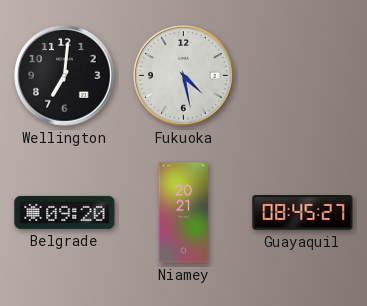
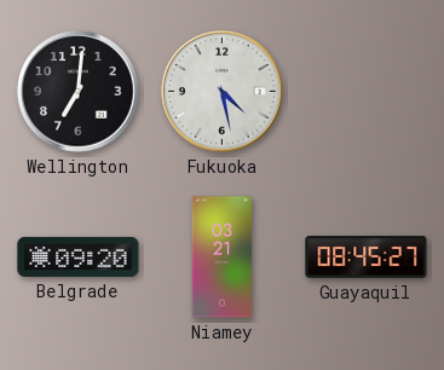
Niamey: 20:21 -> 03:21 (223, 258)
